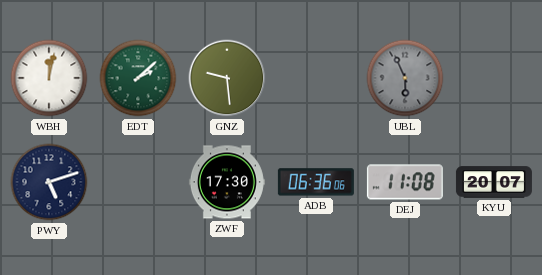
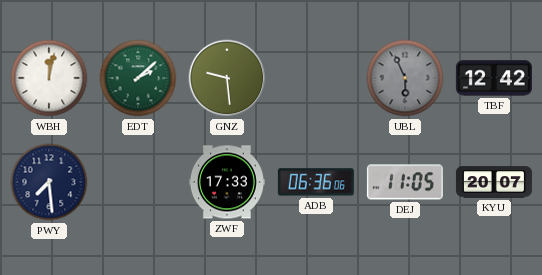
TBF: none -> 12:42 (494, 78)
PWY: 5:12 -> 7:29 (49, 182)
ZWF: 17:30 -> 17:33 (227, 182)
DEJ: 11:08 -> 11:05 (405, 182)
